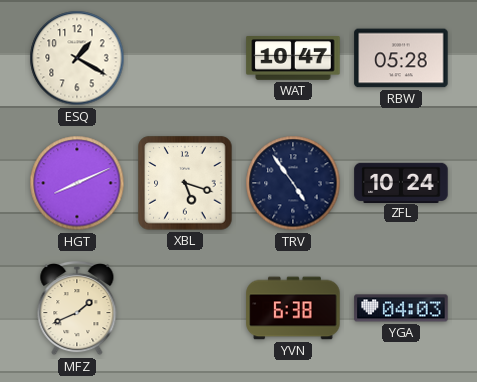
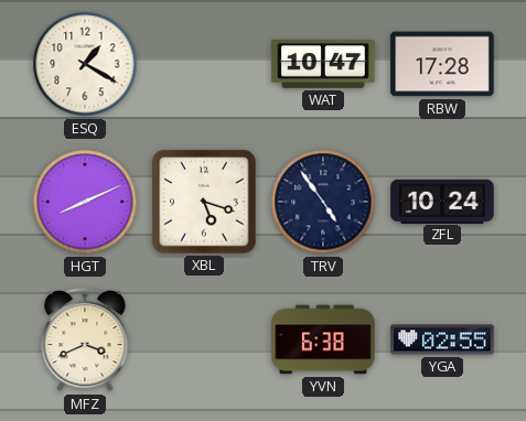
RBW: 05:28 -> 17:28 (442, 64)
MFZ: 1:41 -> 3:41 (85, 339)
YGA: 04:03 -> 02:55 (442, 339)
